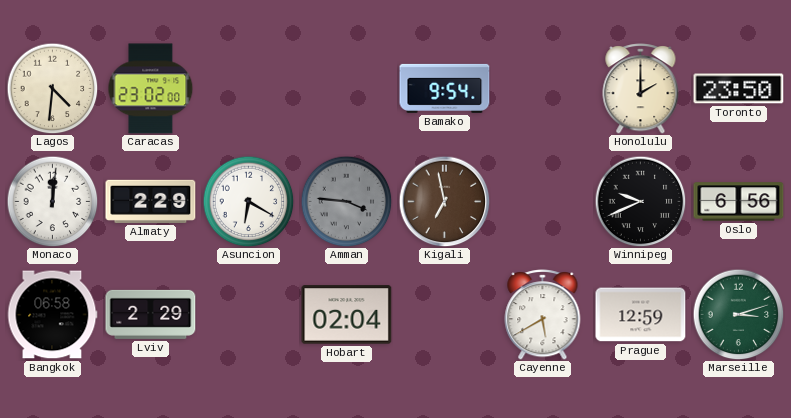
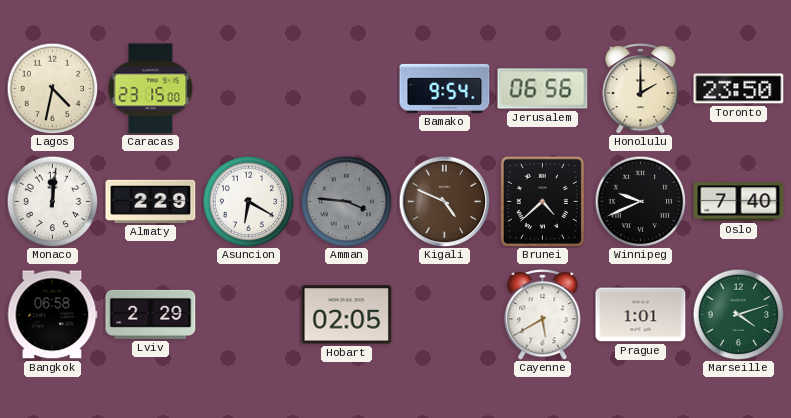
Lagos: 4:31 -> 4:32 (52, 88)
Caracas: 23:02 -> 23:15 (151, 89)
Jerusalem: none -> 06:56 (543, 89)
Kigali: 6:58 -> 4:49 (444, 201)
Brunei: none -> 4:38 (542, 201)
Oslo: 6:56 -> 7:40 (739, 202)
Hobart: 02:04 -> 02:05 (347, 315)
Prague: 12:59 -> 1:01 (641, 315)
Marseille: 3:12 -> 4:12 (738, 314)
